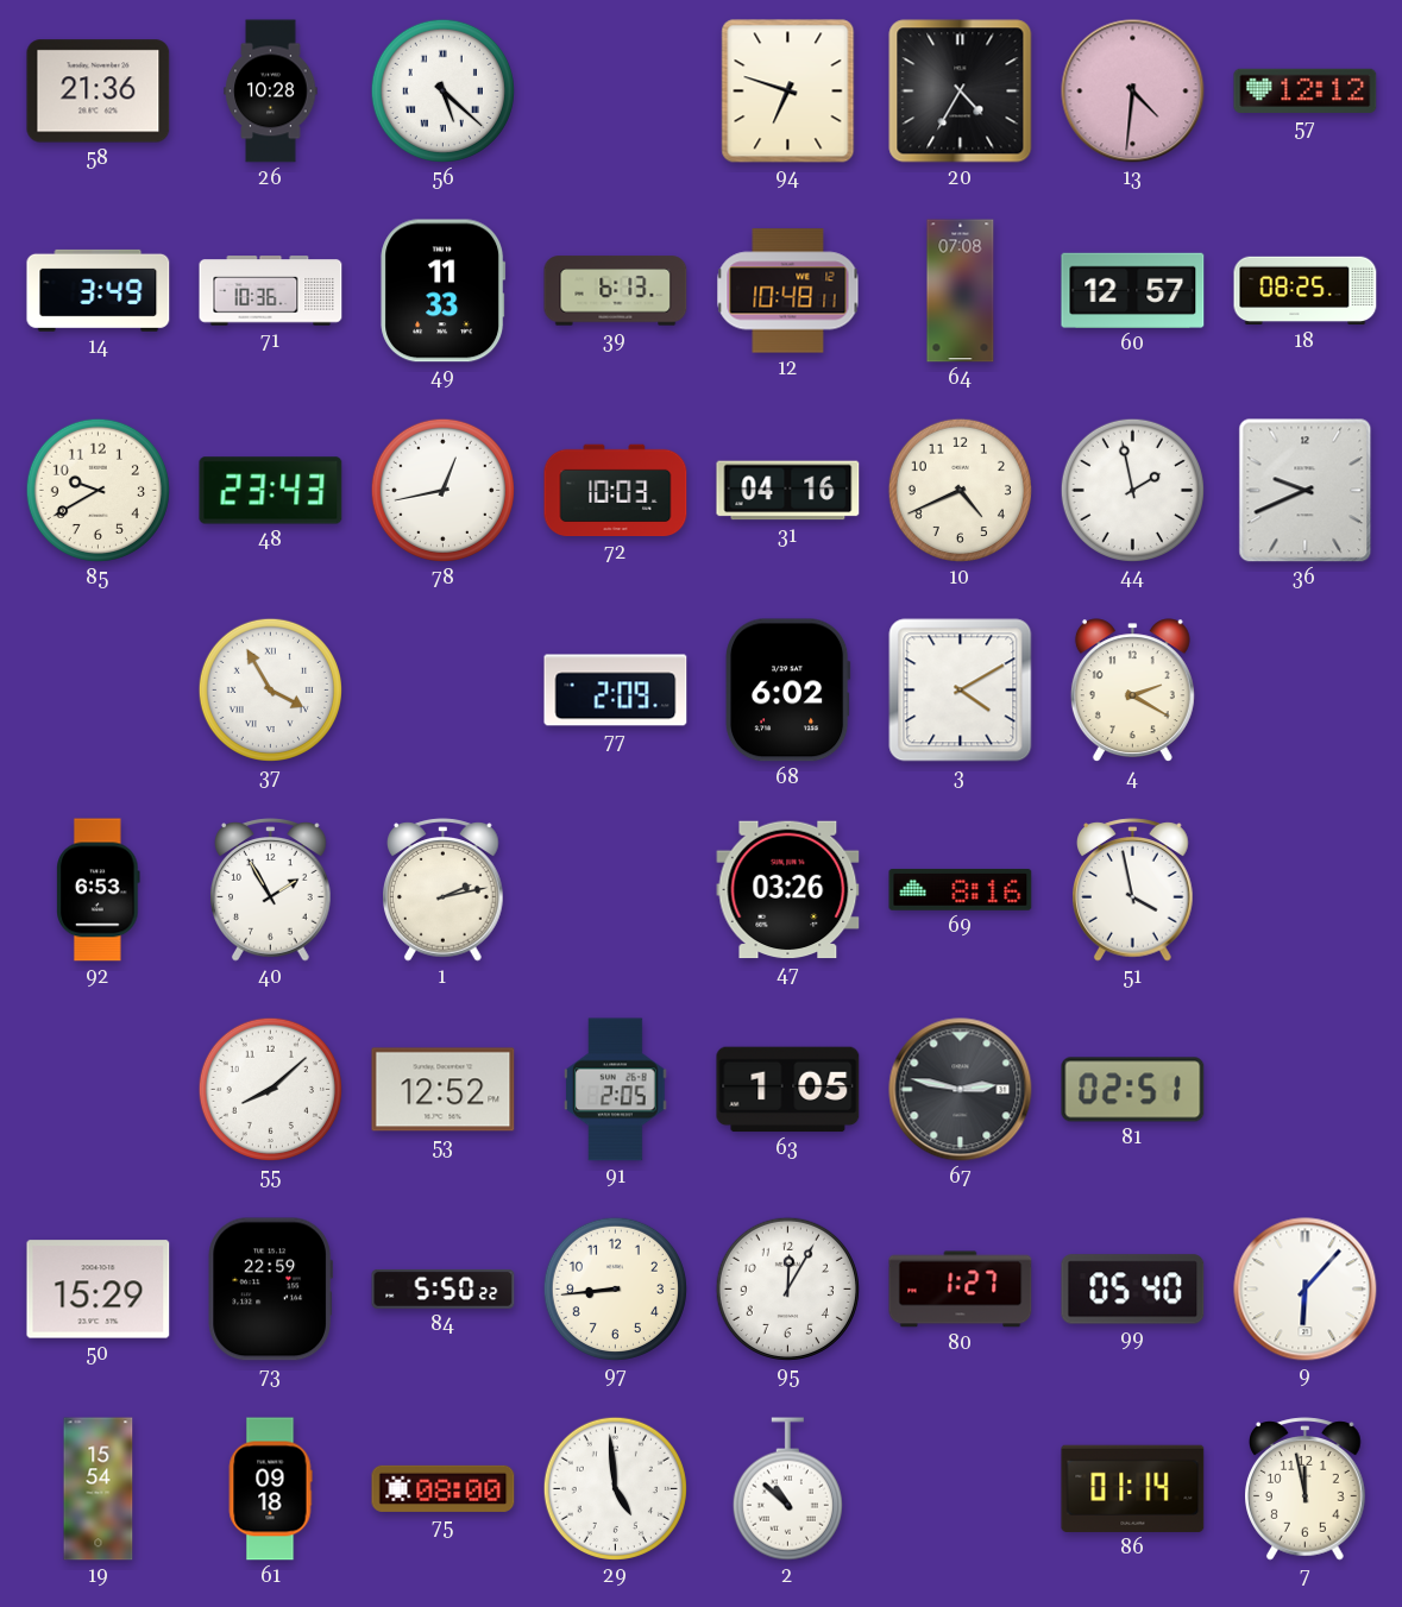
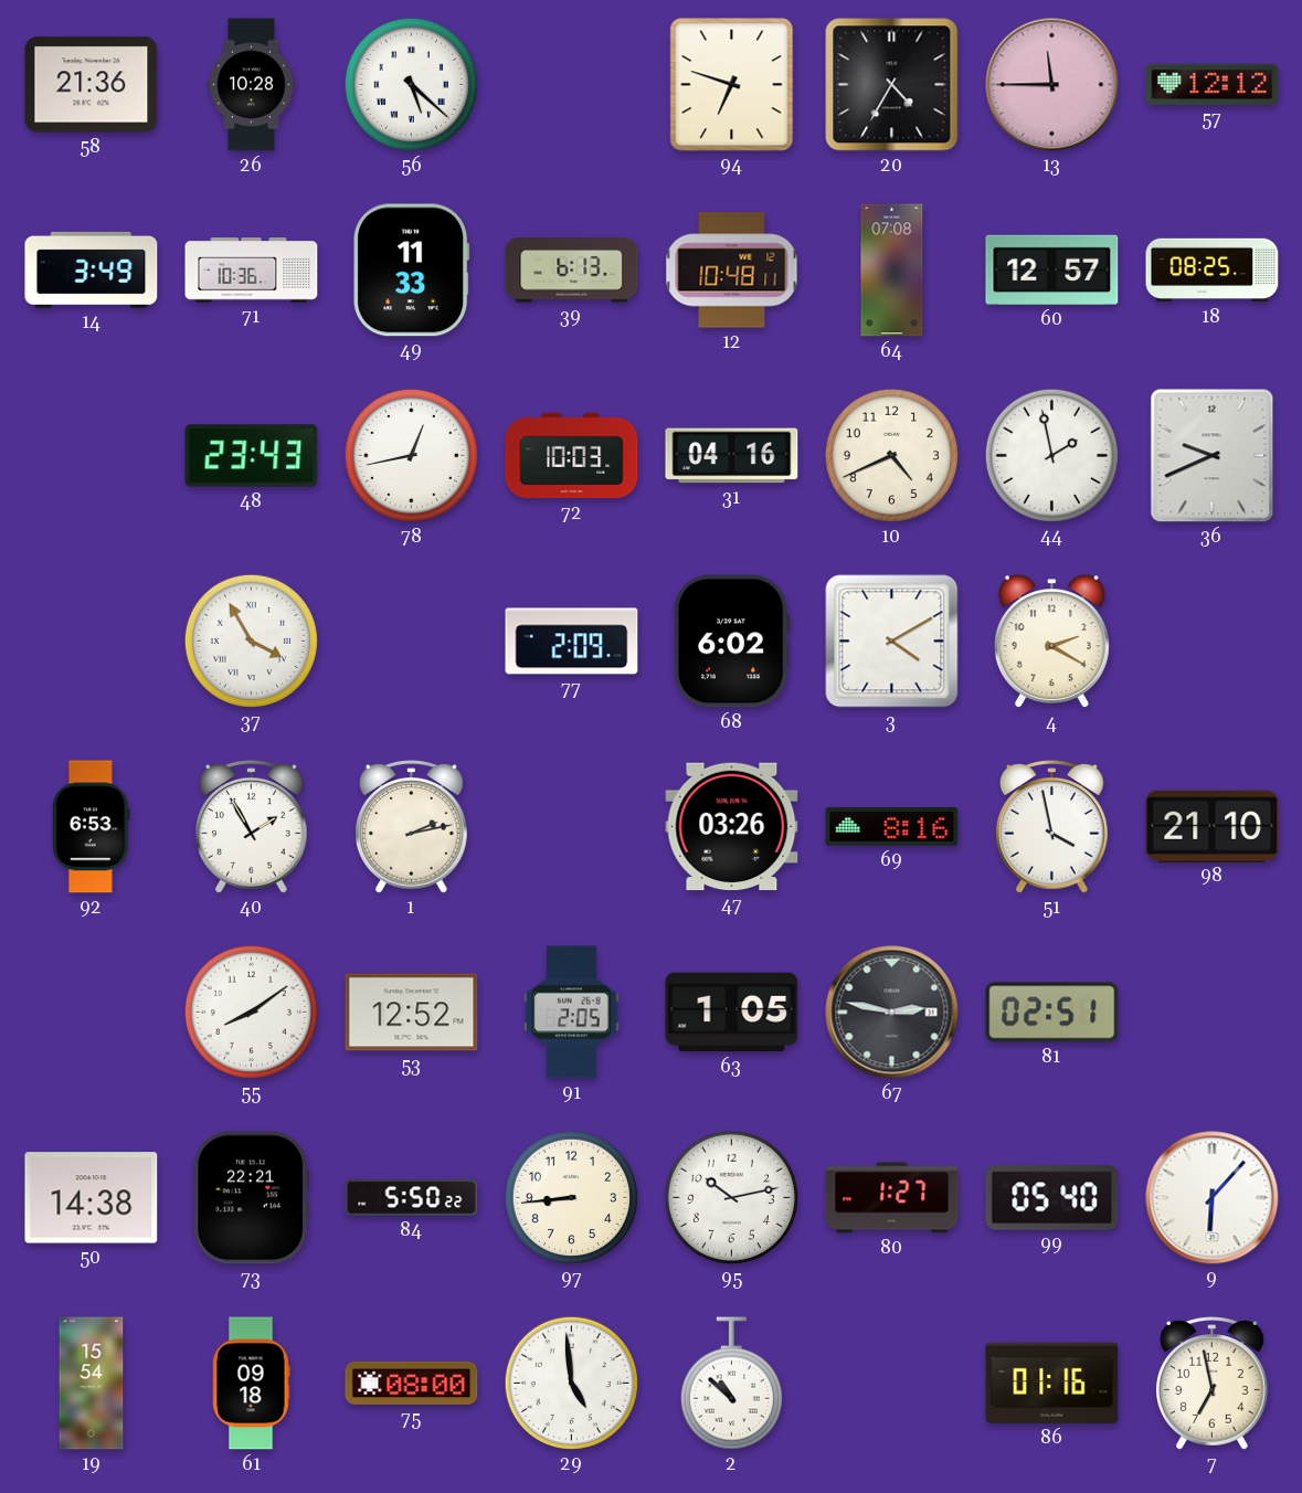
13: 4:31 -> 11:45 (1052, 85)
85: 9:40 -> none (98, 490)
98: none -> 21:10 (1213, 826)
55: 8:08 -> 8:09 (251, 1012)
50: 15:29 -> 14:38 (92, 1198)
73: 22:59 -> 22:21 (251, 1198)
95: 12:05 -> 10:13 (731, 1197)
86: 01:14 -> 01:16 (1052, 1383)
7: 11:58 -> 6:58 (1213, 1384)
